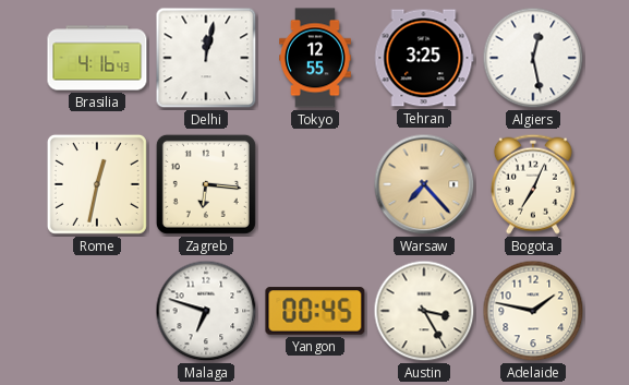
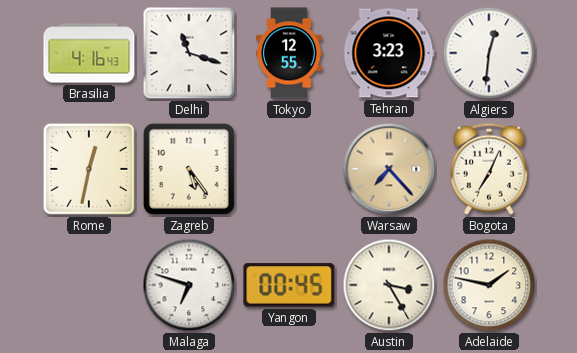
Delhi: 12:02 -> 11:18 (189, 53)
Tehran: 3:25 -> 3:23 (389, 53)
Algiers: 12:28 -> 12:31 (489, 53)
Zagreb: 6:16 -> 5:24 (189, 169)
